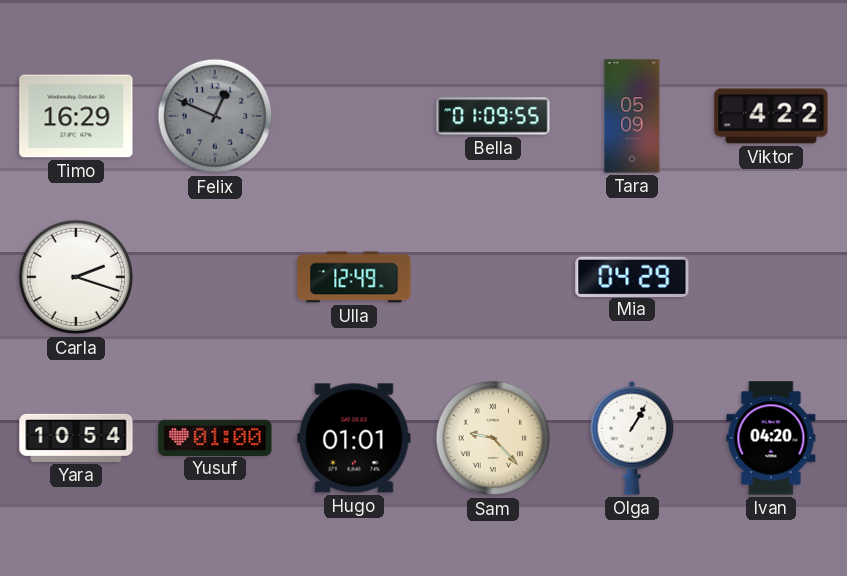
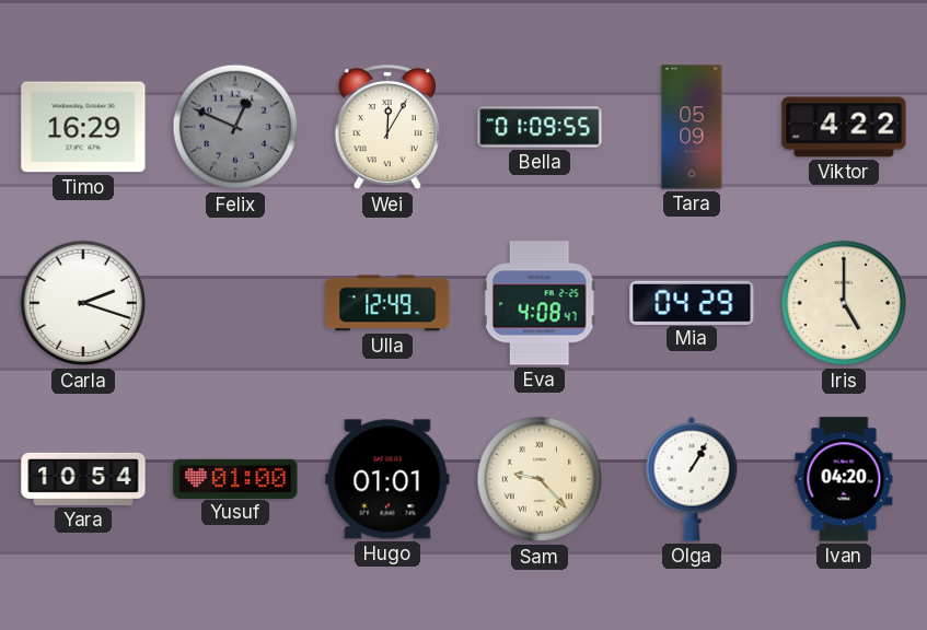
Wei: none -> 12:05 (387, 127)
Eva: none -> 4:08 (540, 303)
Iris: none -> 5:00 (844, 303)
